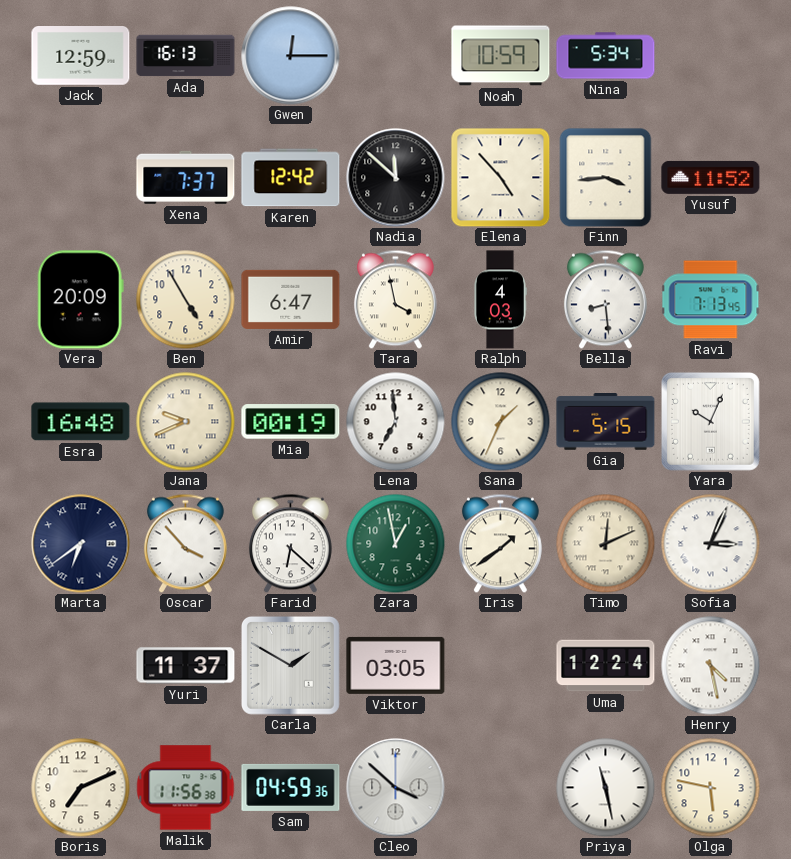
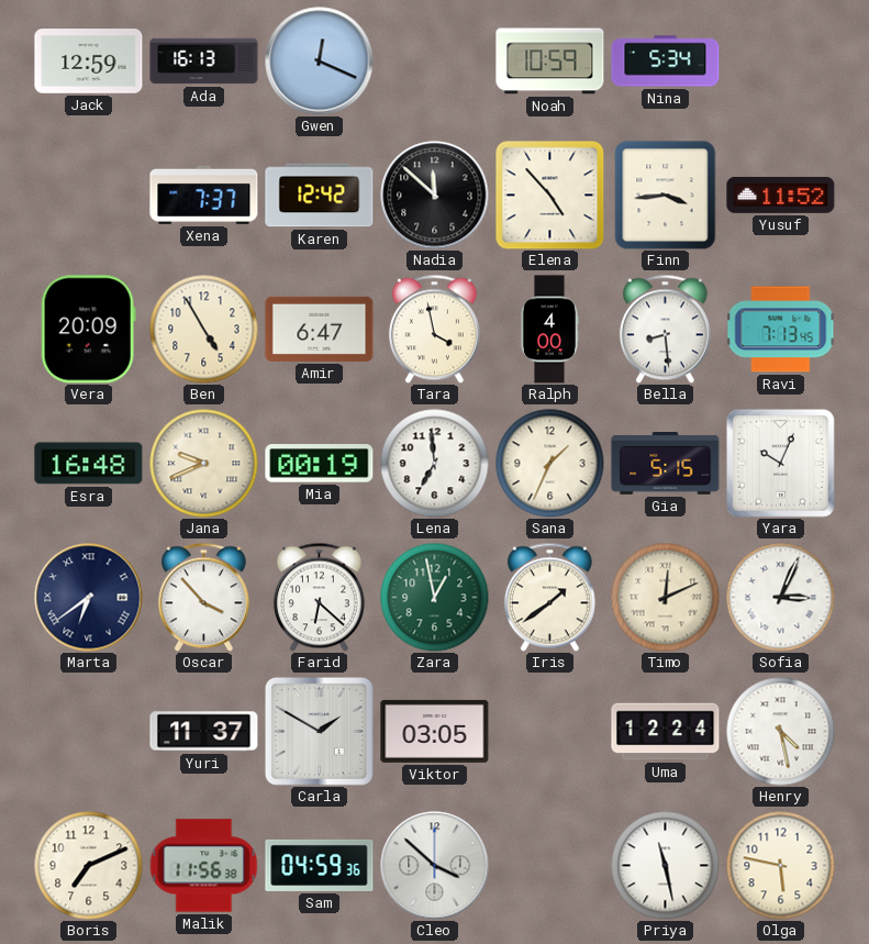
Gwen: 12:15 -> 12:19 (320, 62)
Ralph: 4:03 -> 4:00 (550, 330)
